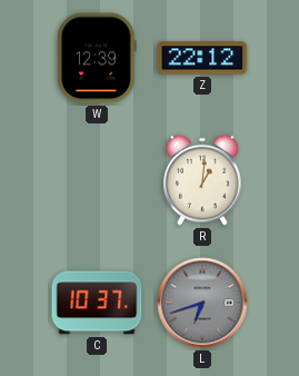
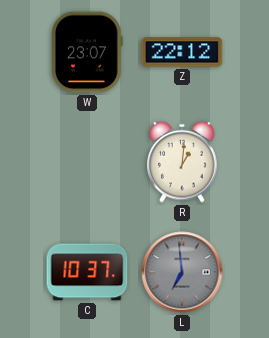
W: 12:39 -> 23:07 (87, 52)
L: 6:42 -> 6:59 (182, 272)
